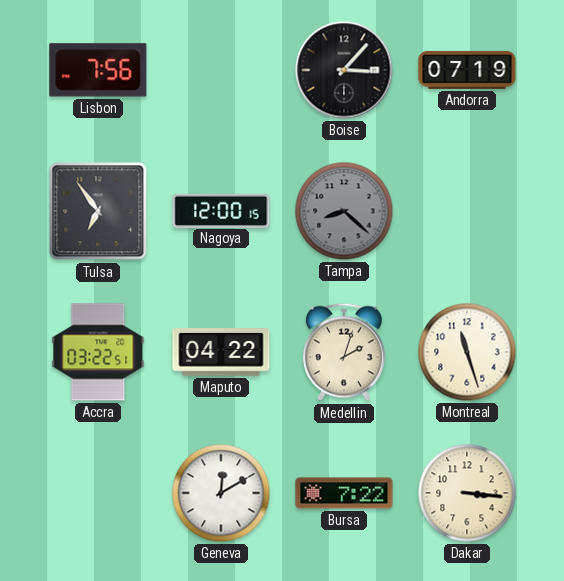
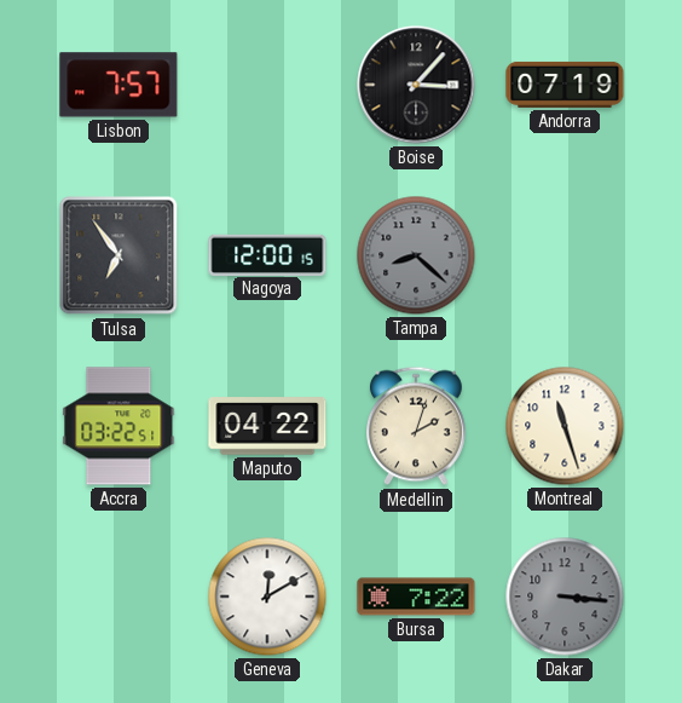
Lisbon: 7:56 -> 7:57 (119, 85)
Dakar dial: cream -> grey (565, 597)
